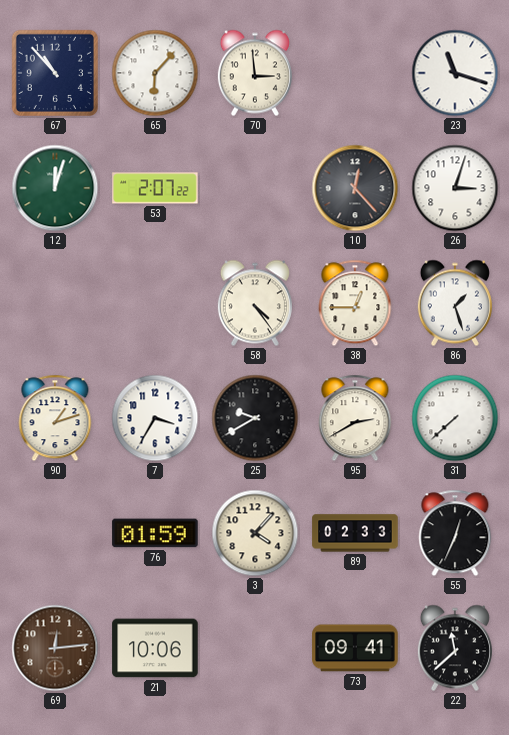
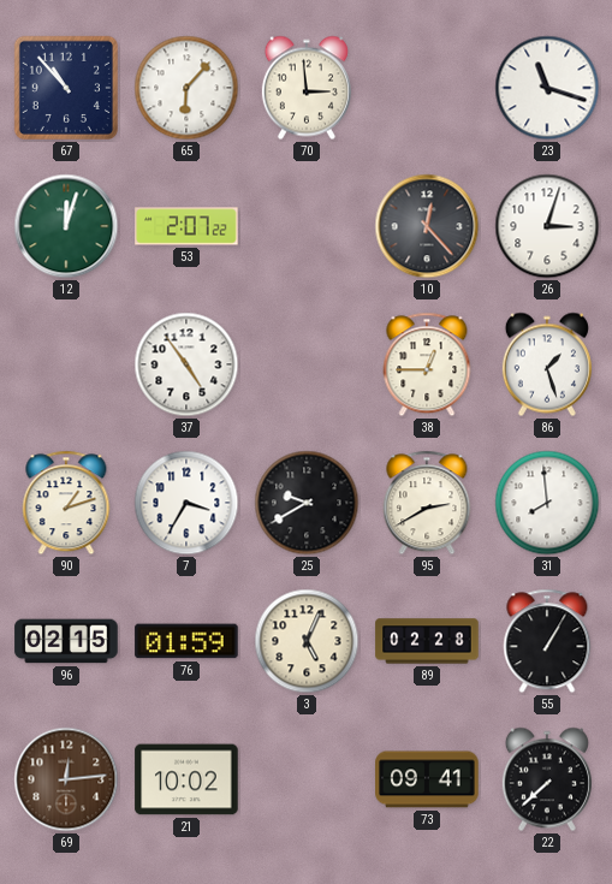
37: none -> 4:54 (186, 364)
58: 4:24 -> none (255, 303)
31: 7:38 -> 7:59 (547, 503)
96: none -> 02:15 (66, 641)
3: 4:07 -> 5:04 (307, 641)
89: 02:33 -> 02:28 (427, 641)
55: 12:34 -> 1:05 (547, 641)
21: 10:06 -> 10:02 (186, 779)
22: 11:38 -> 7:38 (547, 779)
